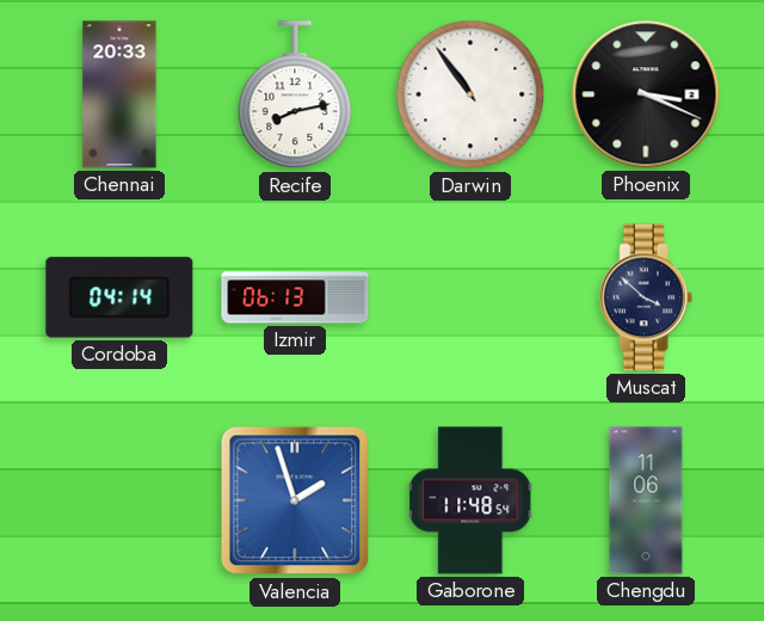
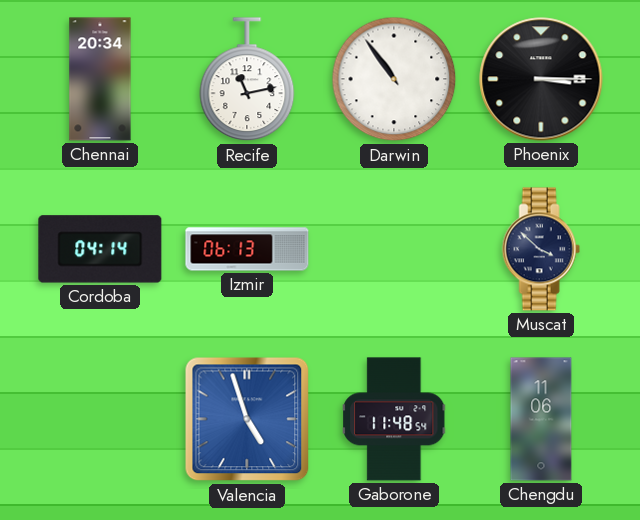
Chennai: 20:33 -> 20:34 (100, 79)
Recife: 8:13 -> 11:13 (247, 80)
Phoenix: 3:19 -> 3:15 (541, 79)
Valencia: 1:57 -> 4:57 (247, 419)
